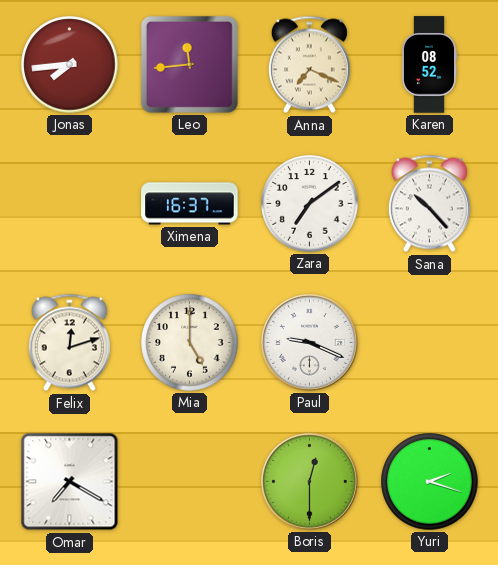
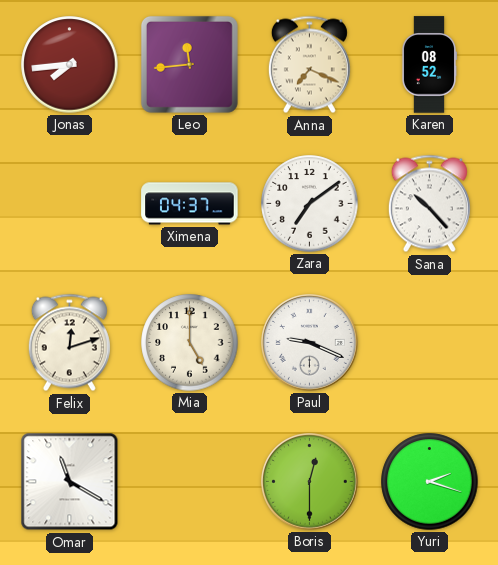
Ximena: 16:37 -> 04:37 (190, 204)
Omar: 7:20 -> 11:20 (70, 482)
